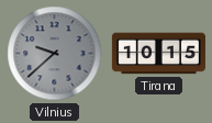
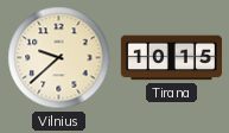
Vilnius dial: grey -> cream (59, 58)
